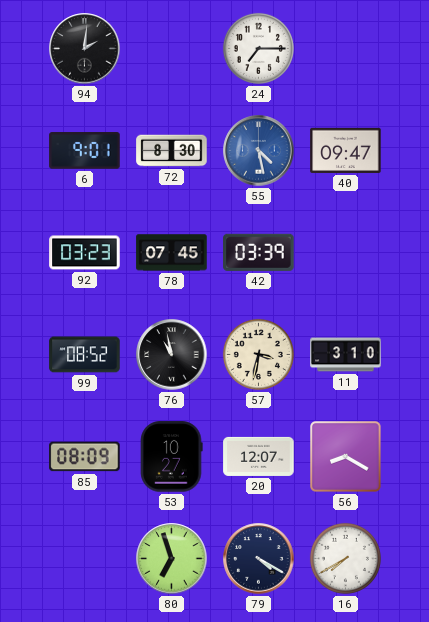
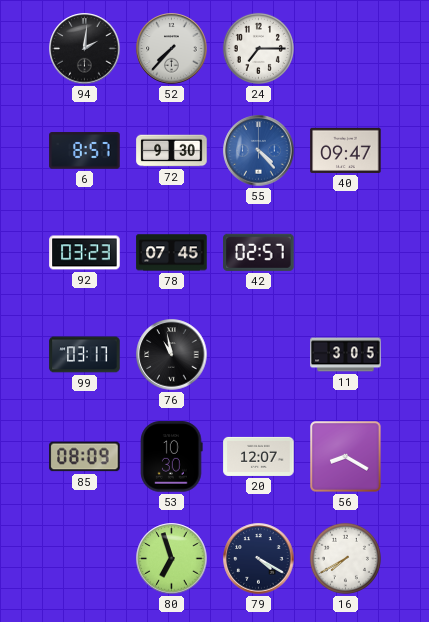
52: none -> 7:37 (172, 49)
6: 9:01 -> 8:57 (85, 151)
72: 8:30 -> 9:30 (172, 151)
55: 4:28 -> 4:23 (259, 151)
42: 03:39 -> 02:57 (259, 252)
99: 08:52 -> 03:17 (85, 355)
57: 3:32 -> none (258, 354)
11: 3:10 -> 3:05 (346, 355)
53: 10:27 -> 10:30 (172, 457)
